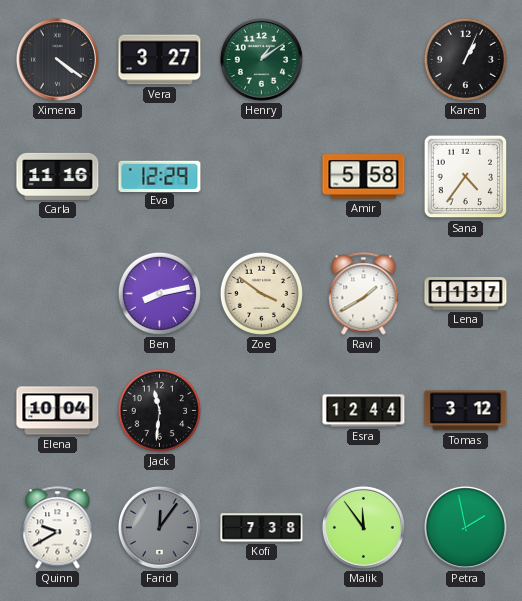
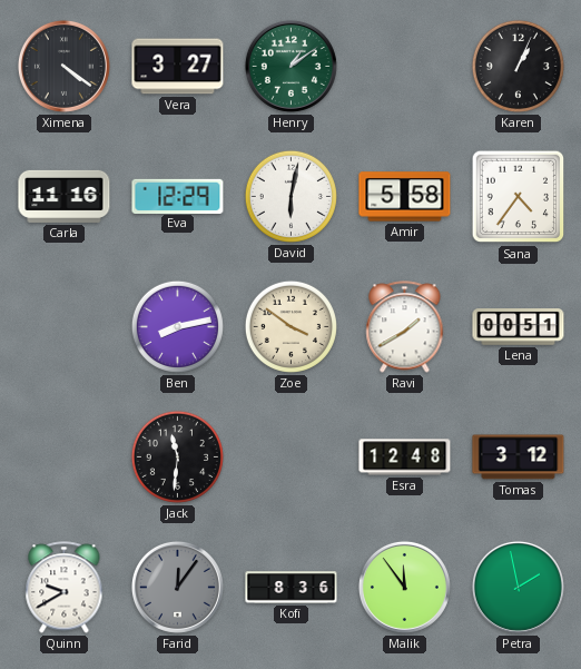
David: none -> 6:02 (290, 196)
Lena: 11:37 -> 00:51 (519, 327)
Elena: 10:04 -> none (58, 411)
Esra: 12:44 -> 12:48 (405, 458)
Kofi: 7:38 -> 8:36 (292, 588)
